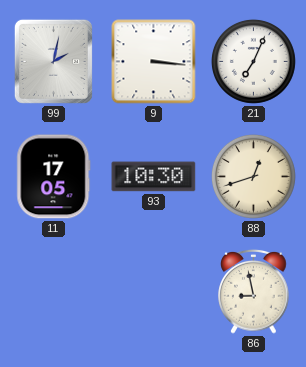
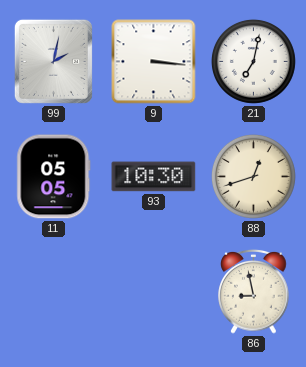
21: 7:04 -> 7:02 (253, 61)
11: 17:05 -> 05:05 (54, 177)
